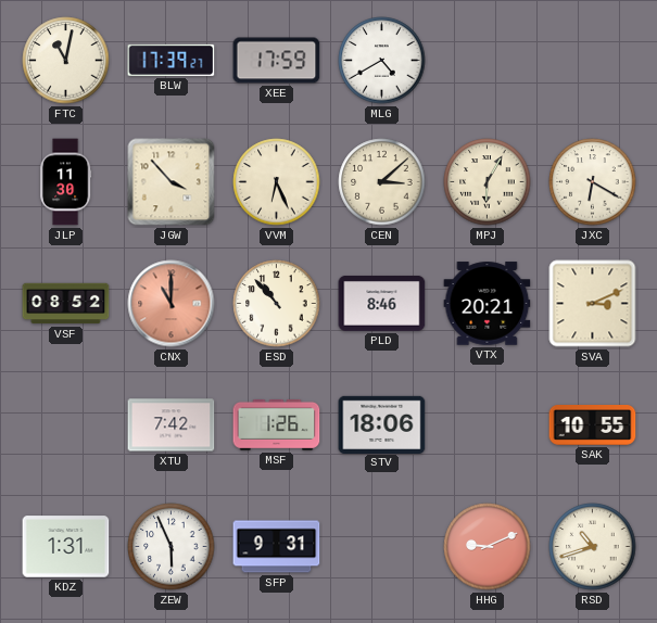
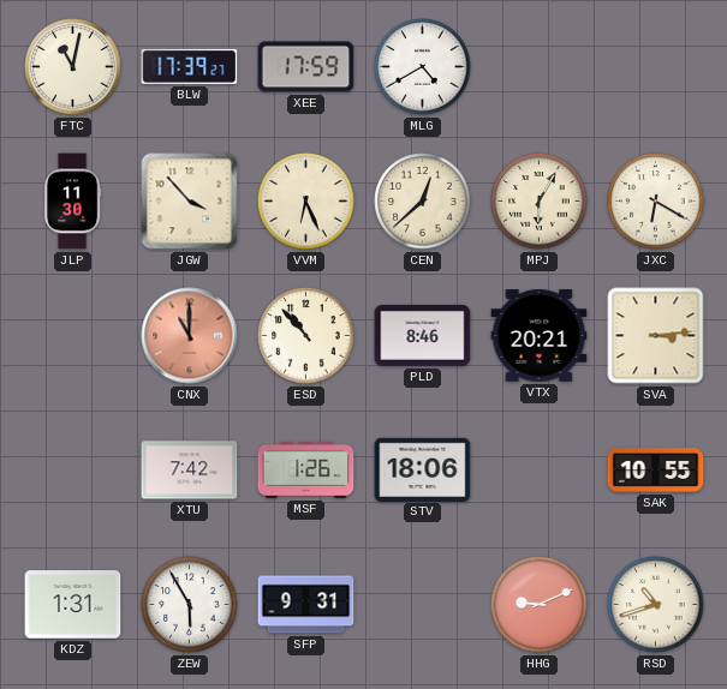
CEN: 3:08 -> 12:38 (423, 202)
VSF: 08:52 -> none (66, 304)
SVA: 3:11 -> 3:14 (656, 336)
ZEW: 5:56 -> 5:55 (190, 605)
